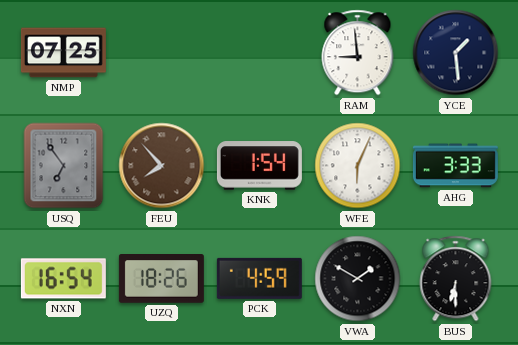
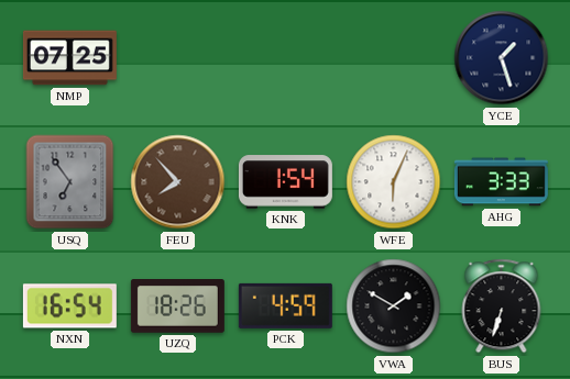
RAM: 8:59 -> none (358, 53)
YCE: 1:29 -> 1:27 (502, 58)
BUS: 6:30 -> 6:33 (502, 306)
